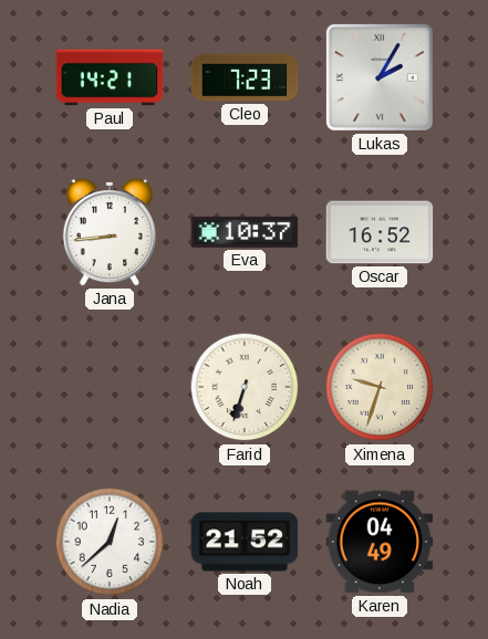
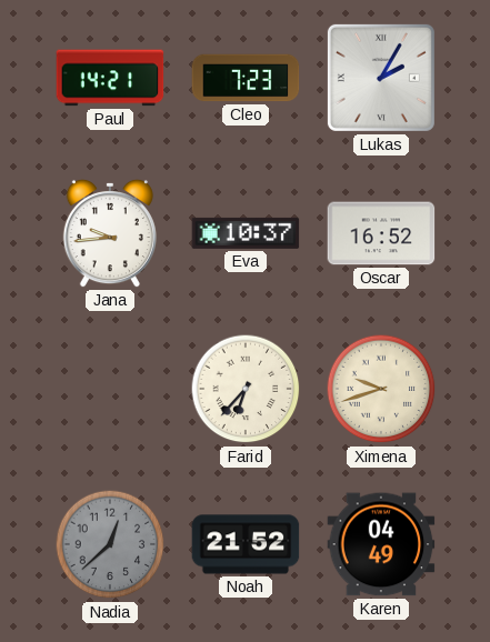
Jana: 8:44 -> 9:44 (110, 233)
Farid: 6:33 -> 6:37 (246, 389)
Ximena: 9:33 -> 9:42 (381, 389)
Nadia dial: white -> grey (110, 544)
